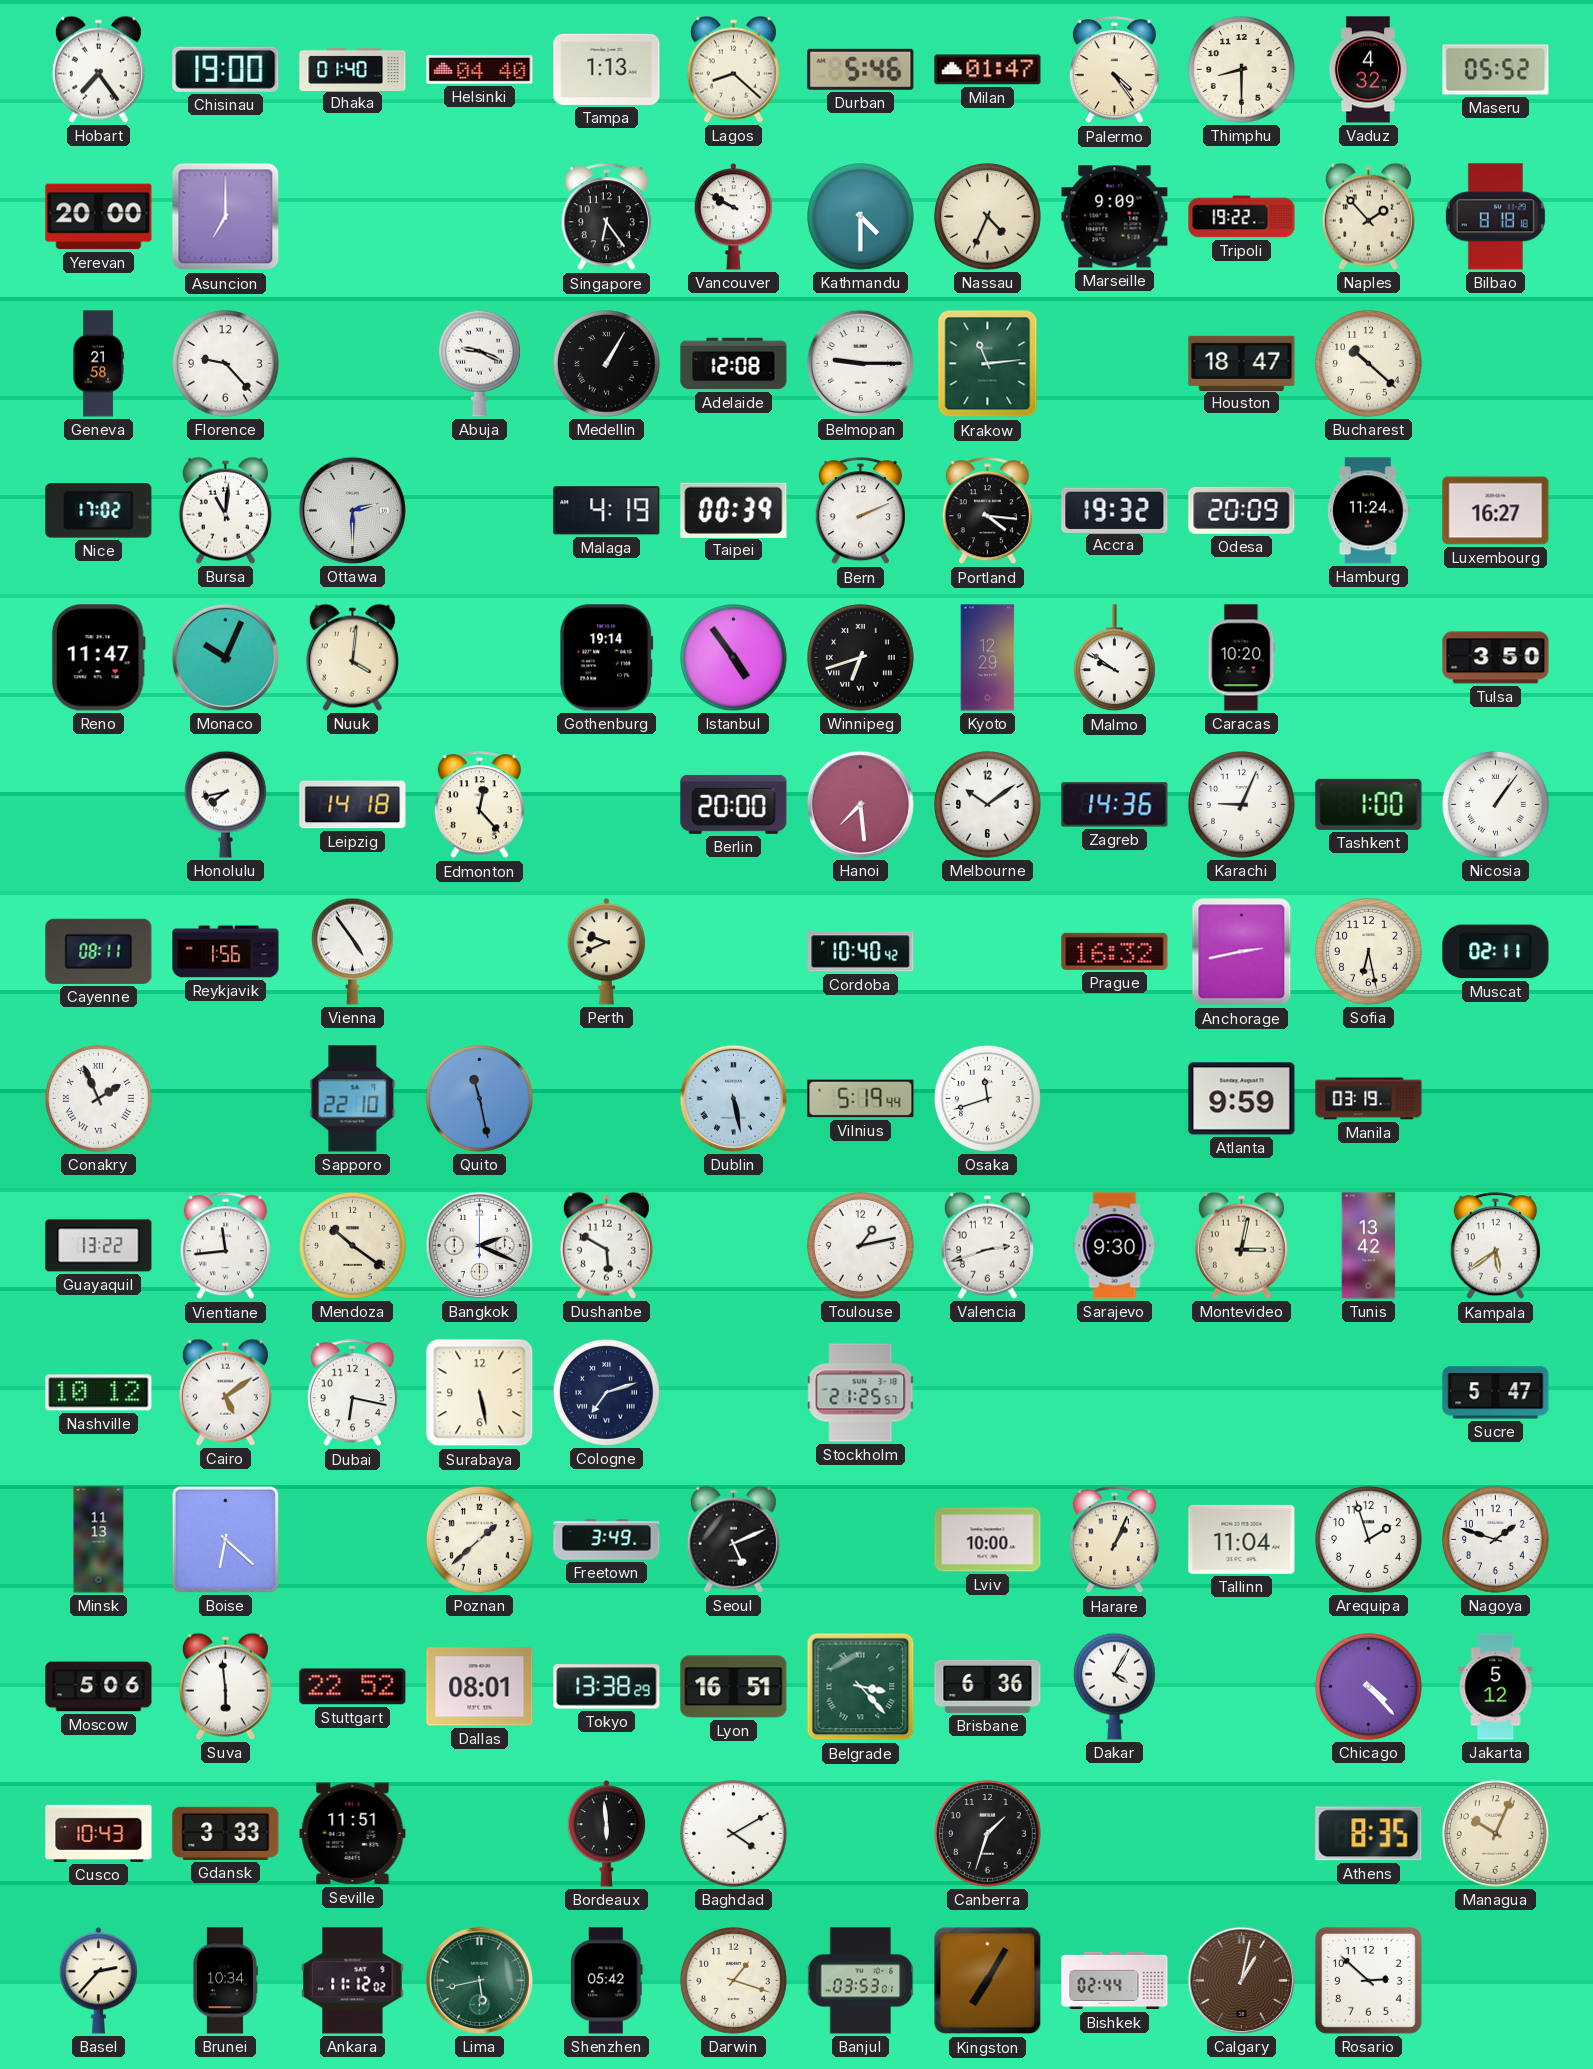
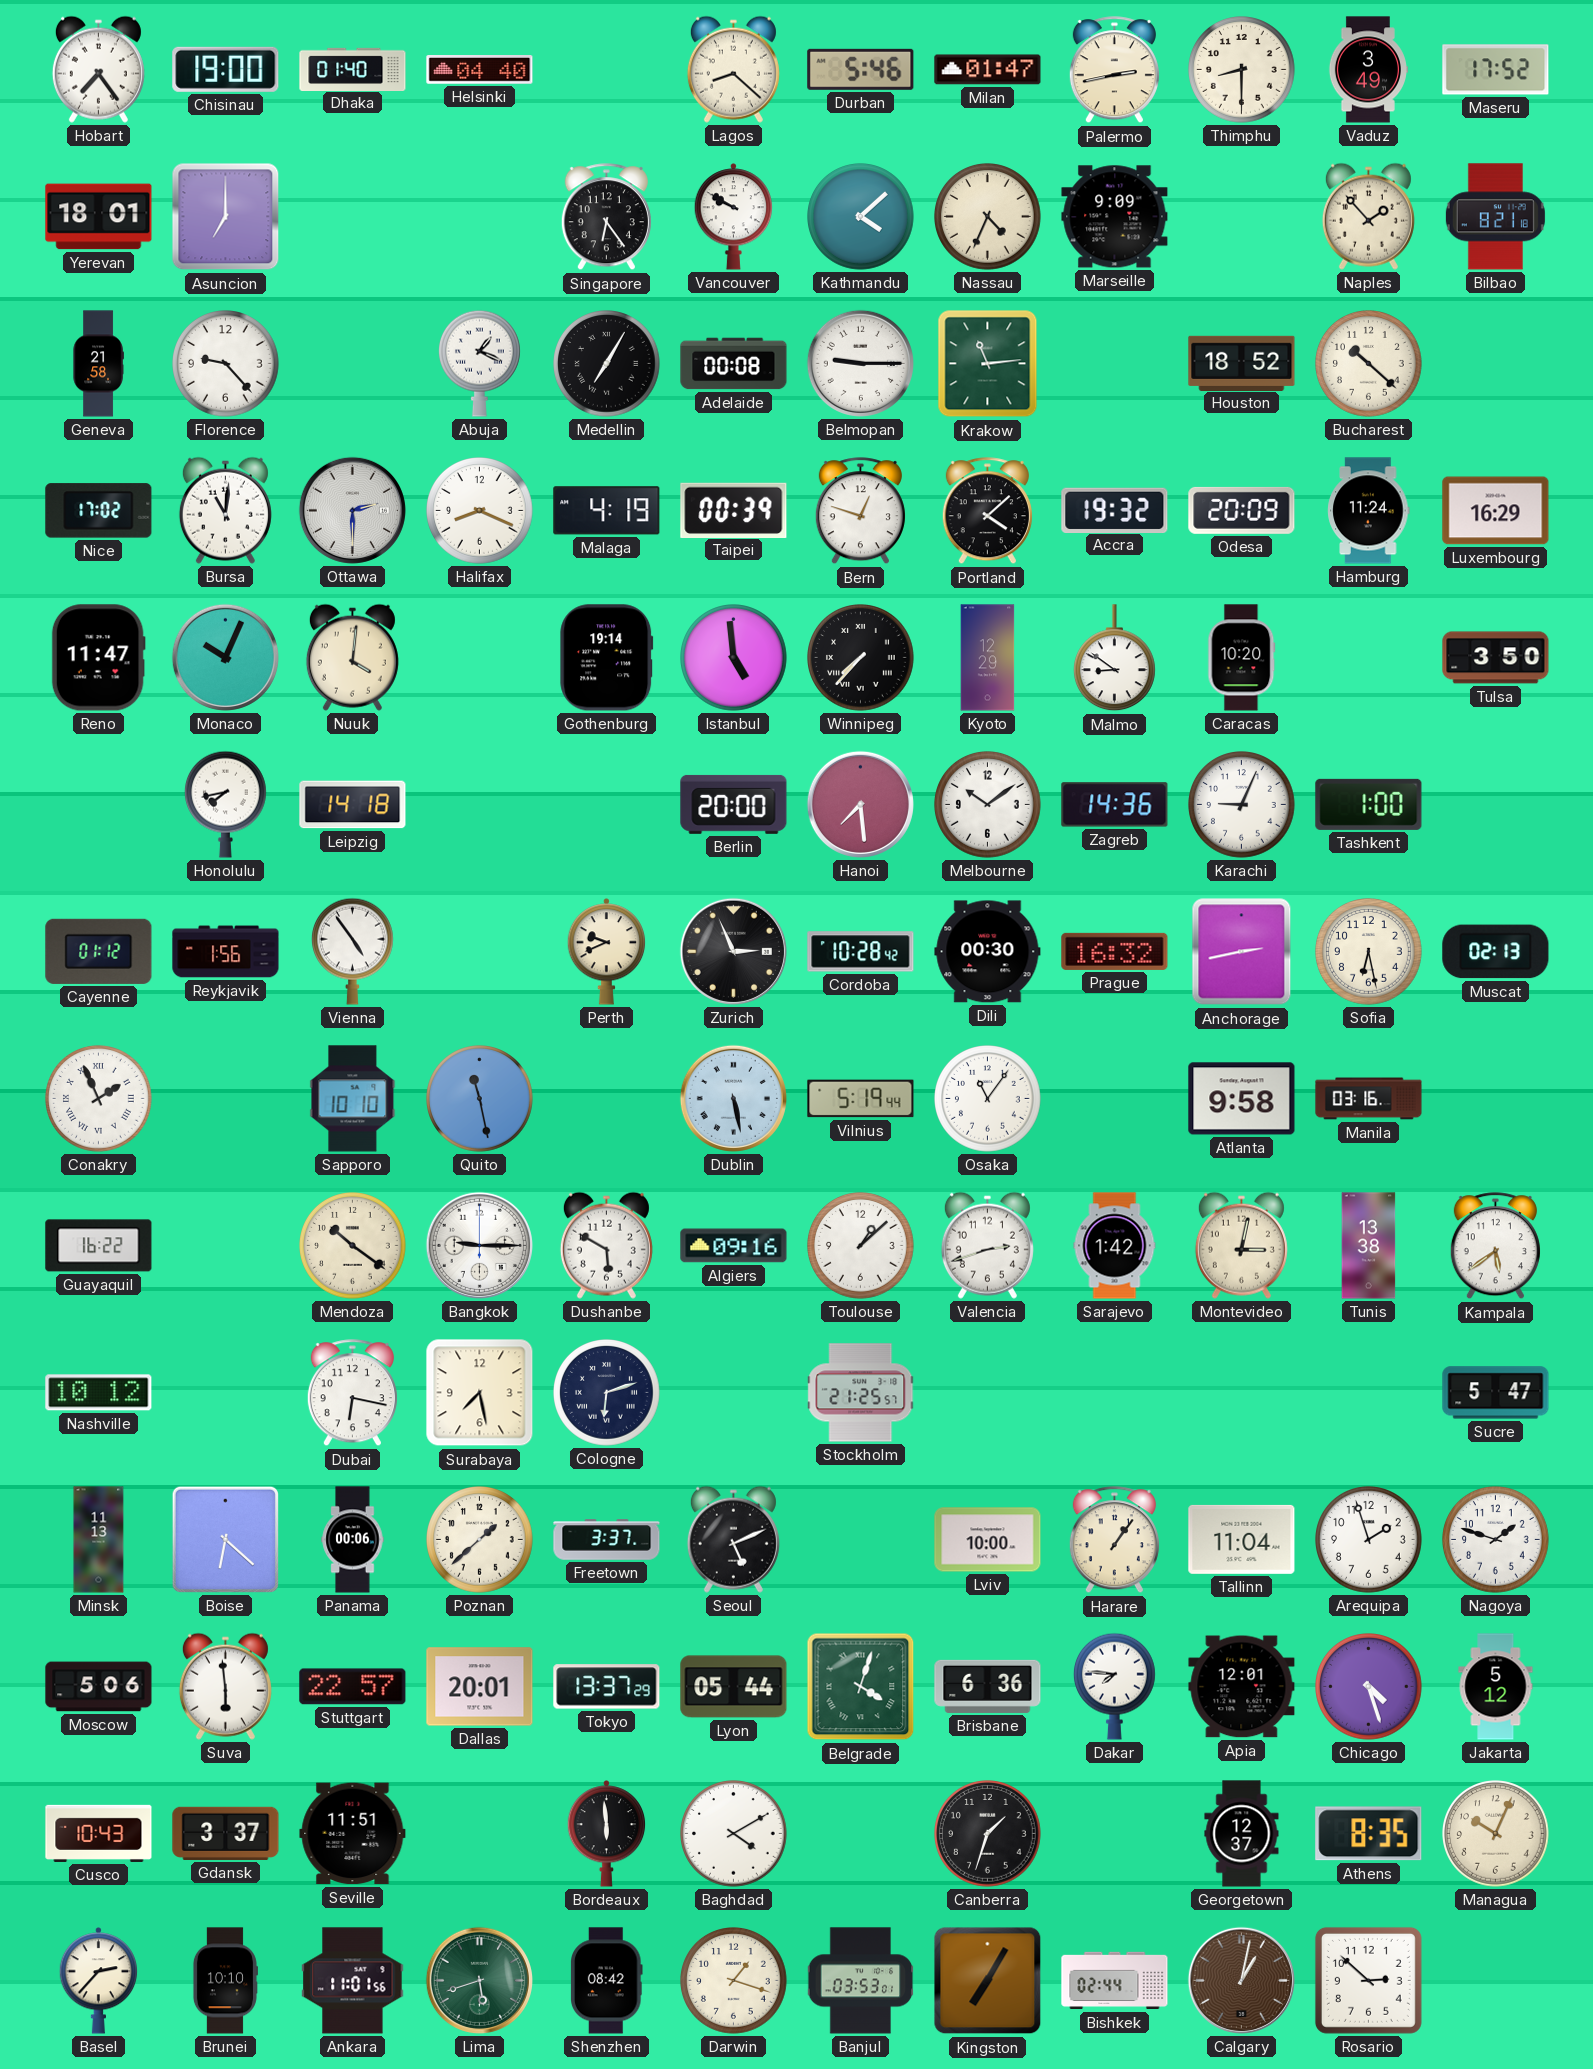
Tampa: 1:13 -> none (607, 69)
Palermo: 4:24 -> 2:43 (1114, 70)
Vaduz: 4:32 -> 3:49 (1368, 70)
Maseru: 05:52 -> 17:52 (1496, 70)
Yerevan: 20:00 -> 18:01 (99, 217)
Kathmandu: 4:30 -> 4:08 (861, 217)
Tripoli: 19:22 -> none (1242, 217)
Bilbao: 8:18 -> 8:21 (1495, 217)
Abuja: 9:19 -> 1:19 (479, 363)
Medellin: 1:05 -> 7:05 (607, 364)
Adelaide: 12:08 -> 00:08 (734, 364)
Houston: 18:47 -> 18:52 (1242, 363)
Halifax: none -> 8:19 (480, 511)
Bern: 2:11 -> 12:48 (860, 511)
Portland: 4:16 -> 4:08 (987, 511)
Luxembourg: 16:27 -> 16:29 (1496, 511)
Istanbul: 4:54 -> 4:59 (734, 658)
Winnipeg: 6:42 -> 7:37 (861, 658)
Malmo: 9:51 -> 8:51 (1114, 658)
Edmonton: 12:23 -> none (479, 805)
Nicosia: 1:06 -> none (1496, 805)
Cayenne: 08:11 -> 01:12 (99, 951)
Zurich: none -> 2:56 (733, 951)
Cordoba: 10:40 -> 10:28 (861, 952)
Dili: none -> 00:30 (988, 952)
Muscat: 02:11 -> 02:13 (1496, 952)
Sapporo: 22:10 -> 10:10 (353, 1099)
Osaka: 11:42 -> 11:06 (988, 1099)
Atlanta: 9:59 -> 9:58 (1242, 1099)
Manila: 03:19 -> 03:16 (1369, 1099)
Guayaquil: 13:22 -> 16:22 (99, 1246)
Vientiane: 11:44 -> none (225, 1246)
Bangkok: 2:19 -> 9:15 (479, 1245)
Algiers: none -> 09:16 (734, 1246)
Toulouse: 1:13 -> 1:08 (861, 1246)
Sarajevo: 9:30 -> 1:42 (1115, 1246)
Tunis: 13:42 -> 13:38 (1369, 1246)
Cairo: 5:09 -> none (225, 1392)
Surabaya: 5:28 -> 7:28 (480, 1393)
Cologne: 7:12 -> 6:12 (607, 1393)
Panama: none -> 00:06 (353, 1540)
Freetown: 3:49 -> 3:37 (607, 1540)
Harare: 1:04 -> 1:06 (1114, 1540)
Stuttgart: 22:52 -> 22:57 (353, 1687)
Dallas: 08:01 -> 20:01 (480, 1687)
Tokyo: 13:38 -> 13:37 (607, 1687)
Lyon: 16:51 -> 05:44 (734, 1687)
Belgrade: 3:23 -> 4:03 (861, 1687)
Dakar: 4:05 -> 7:46 (1114, 1686)
Apia: none -> 12:01 (1242, 1687)
Chicago: 4:23 -> 4:27 (1369, 1687)
Gdansk: 3:33 -> 3:37 (226, 1833)
Georgetown: none -> 12:37 (1242, 1834)
Brunei: 10:34 -> 10:10 (225, 1981)
Ankara: 11:12 -> 11:01 (353, 1981)
Lima: 5:43 -> 5:42 (479, 1980)
Shenzhen: 05:42 -> 08:42 (607, 1981)
